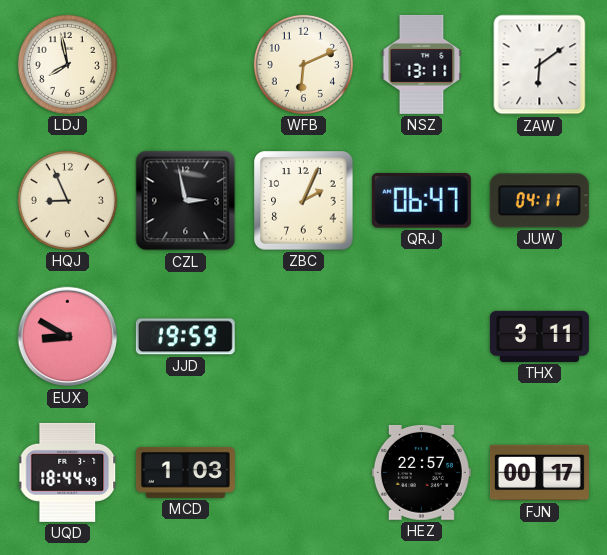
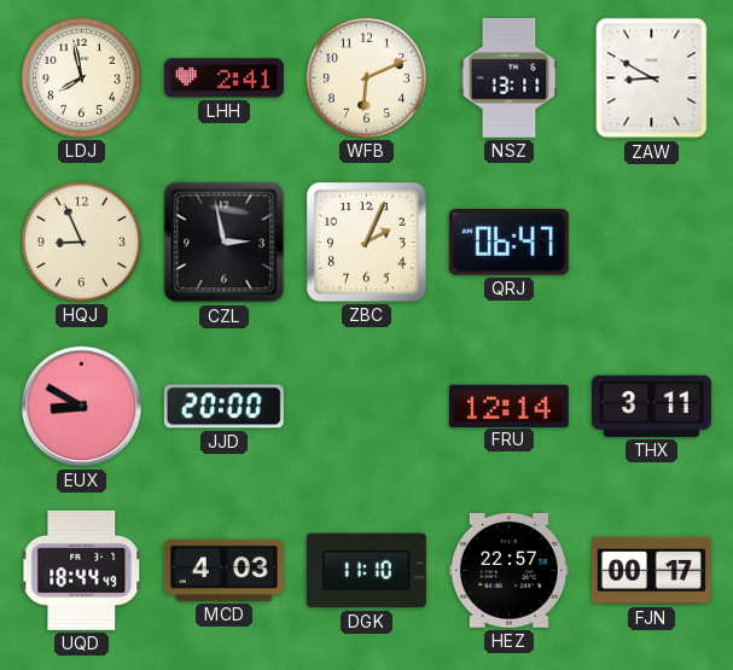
LHH: none -> 2:41 (223, 78)
ZAW: 6:09 -> 8:50 (652, 78)
JUW: 04:11 -> none (539, 201)
JJD: 19:59 -> 20:00 (223, 407)
FRU: none -> 12:14 (508, 406)
MCD: 1:03 -> 4:03 (223, 570)
DGK: none -> 11:10 (366, 571)
